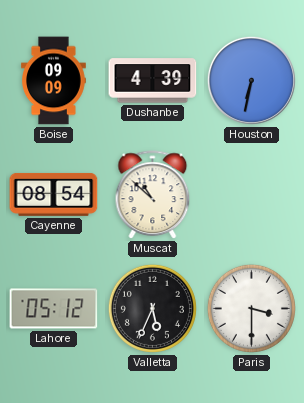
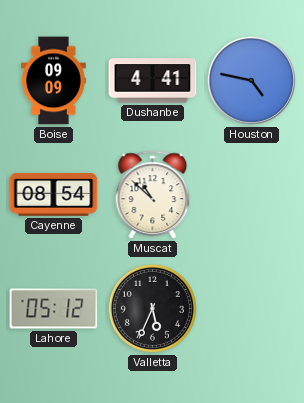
Dushanbe: 4:39 -> 4:41 (153, 81)
Houston: 6:32 -> 4:47 (251, 80)
Paris: 3:30 -> none (251, 308)
